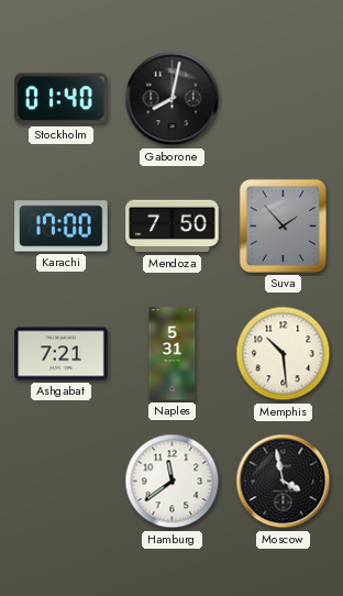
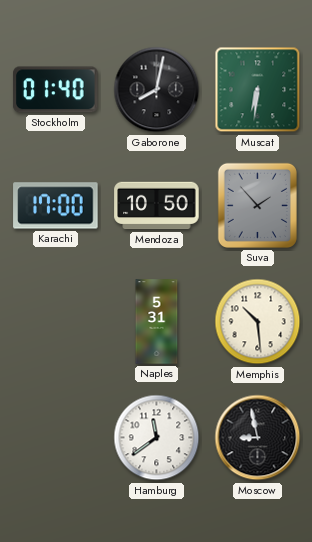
Muscat: none -> 6:31 (258, 90)
Mendoza: 7:50 -> 10:50 (157, 206)
Ashgabat: 7:21 -> none (62, 354)
Moscow: 3:58 -> 8:58 (258, 438)
